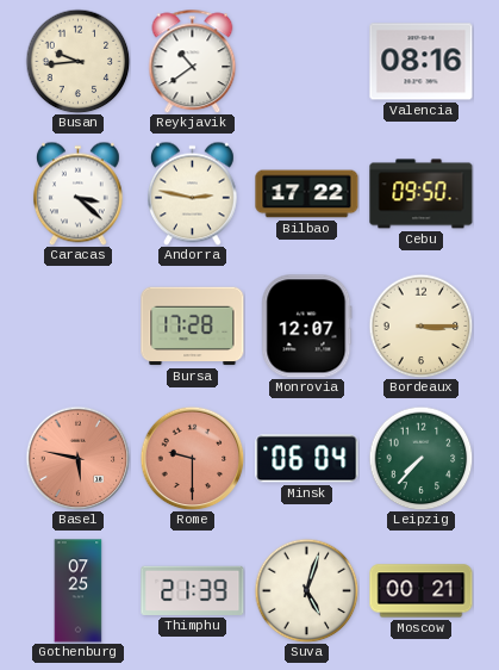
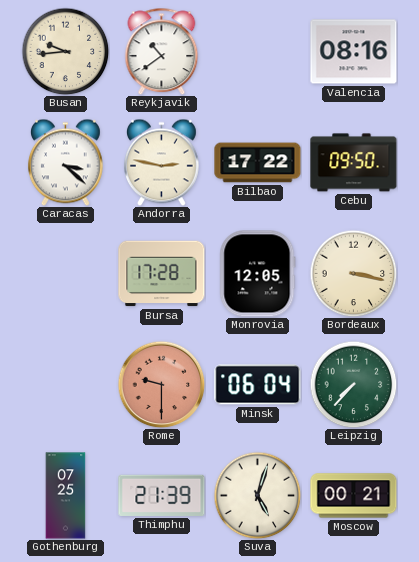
Monrovia: 12:07 -> 12:05 (258, 274)
Bordeaux: 3:15 -> 3:17 (353, 273)
Basel: 5:47 -> none (77, 458)
